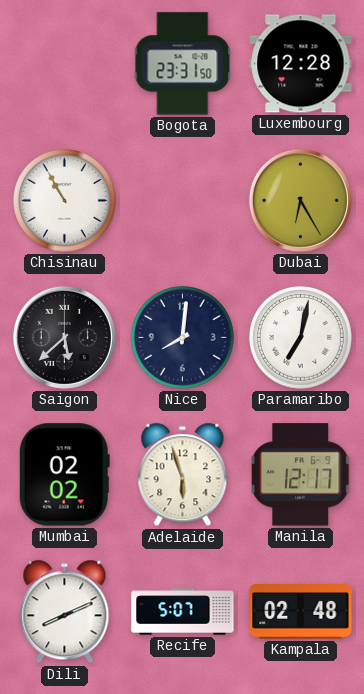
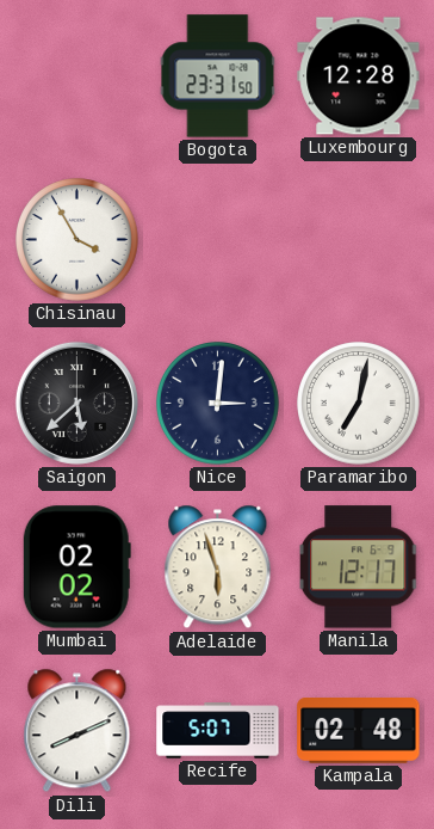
Chisinau: 10:55 -> 3:55 (77, 240)
Dubai: 6:25 -> none (300, 200)
Nice: 8:01 -> 3:01 (218, 404)
